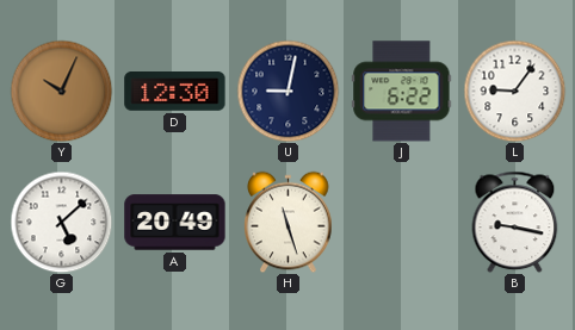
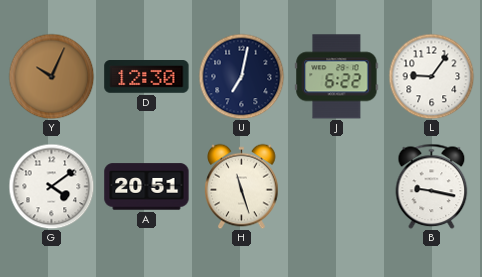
U: 9:02 -> 7:02 (241, 76)
G: 5:08 -> 4:09 (51, 186)
A: 20:49 -> 20:51 (147, 187)
